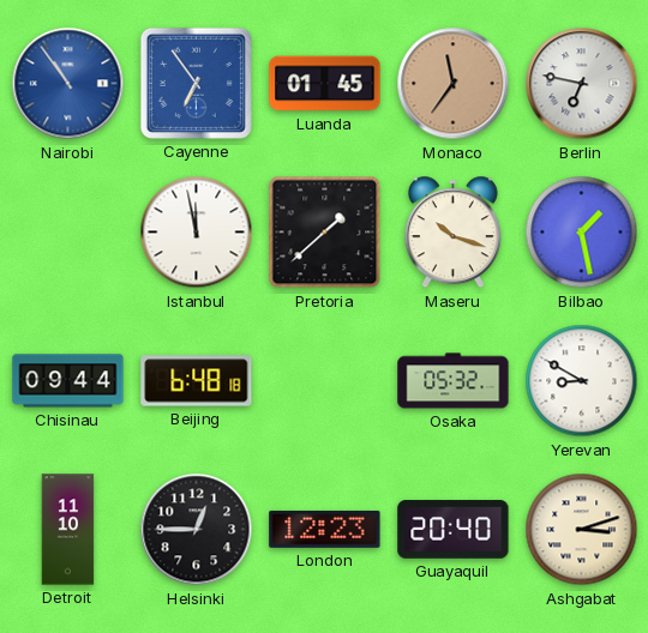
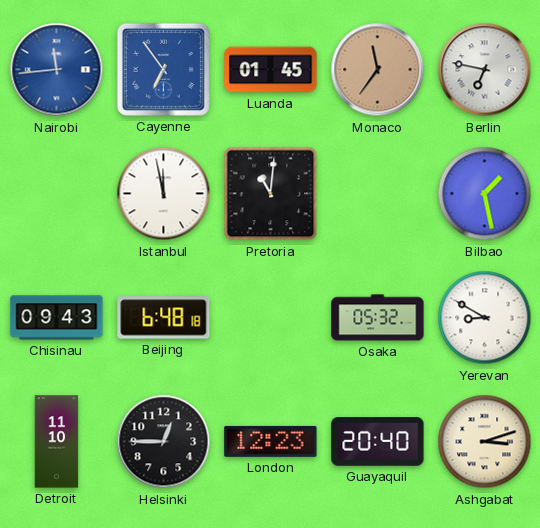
Nairobi: 10:54 -> 11:44 (57, 70)
Pretoria: 1:38 -> 11:01 (271, 194)
Maseru: 10:18 -> none (452, 233)
Chisinau: 09:44 -> 09:43 (57, 318)
